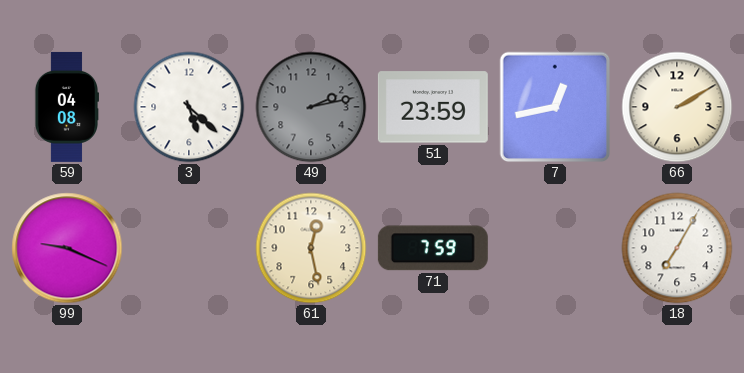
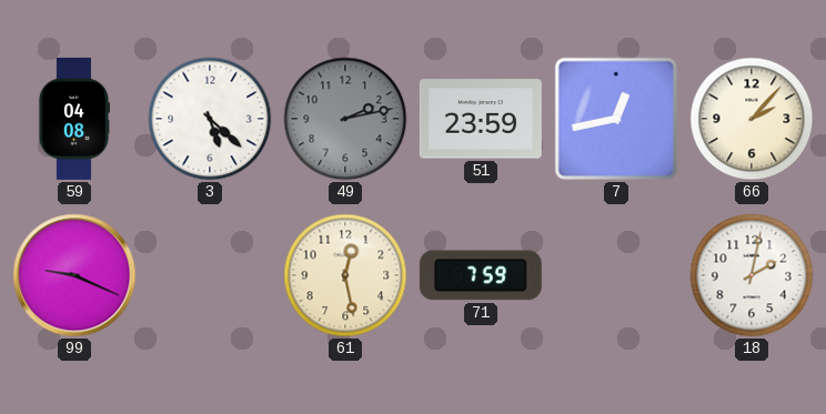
66: 2:10 -> 2:07 (752, 119)
18: 7:05 -> 2:02 (752, 275)
